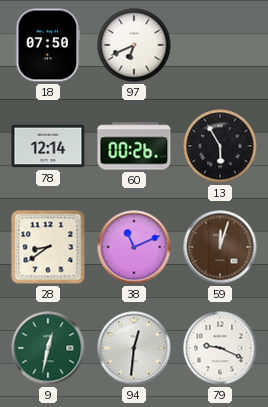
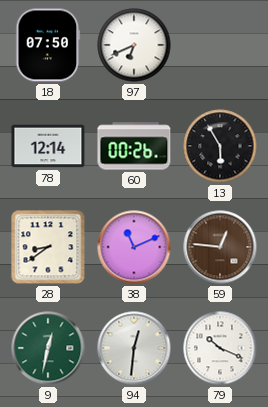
59: 12:03 -> 12:46 (220, 247)
79: 9:19 -> 10:19 (220, 348)
